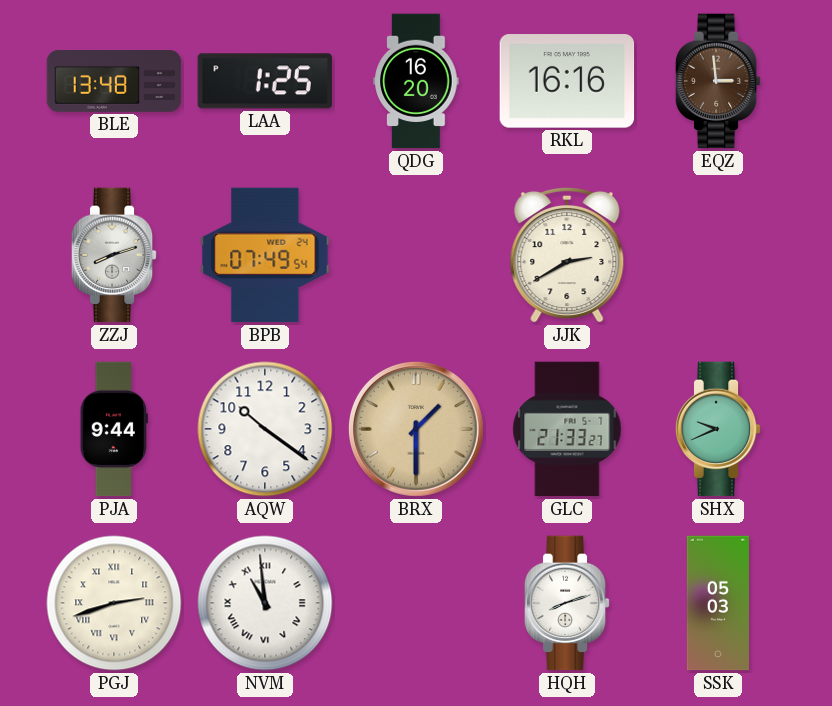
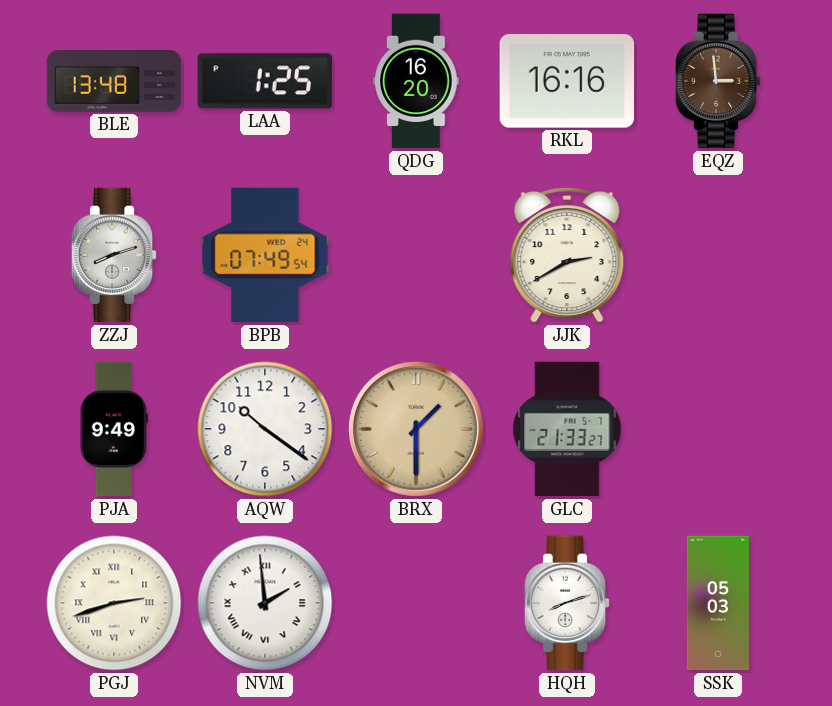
PJA: 9:44 -> 9:49 (114, 429)
SHX: 9:41 -> none (718, 429)
NVM: 10:59 -> 1:59 (265, 603)
